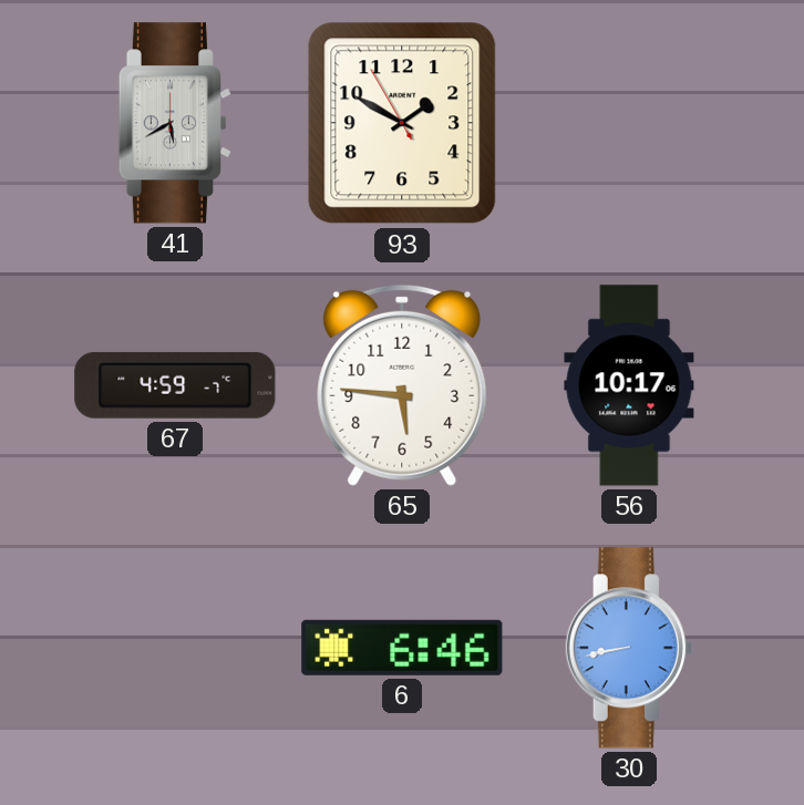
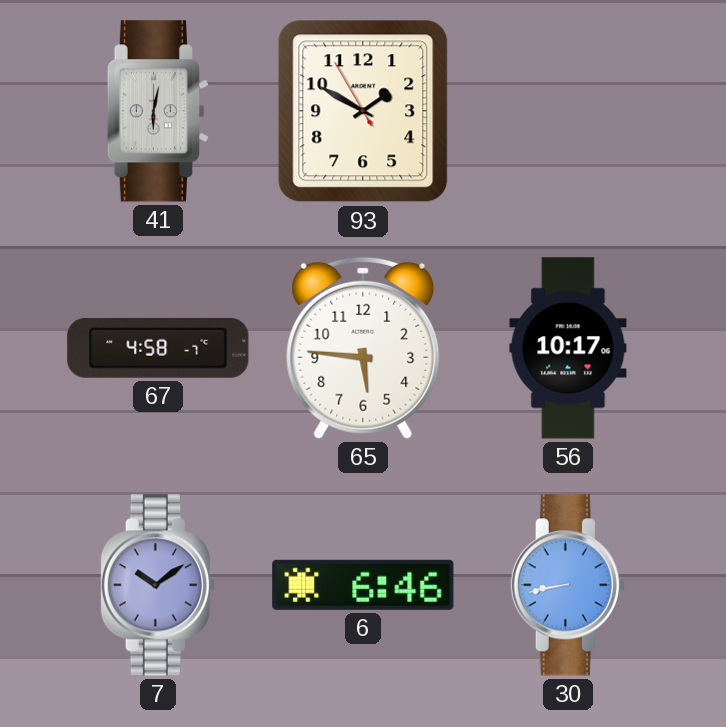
41: 5:40 -> 6:02 (158, 111)
67: 4:59 -> 4:58 (158, 348)
7: none -> 10:09 (158, 585)
